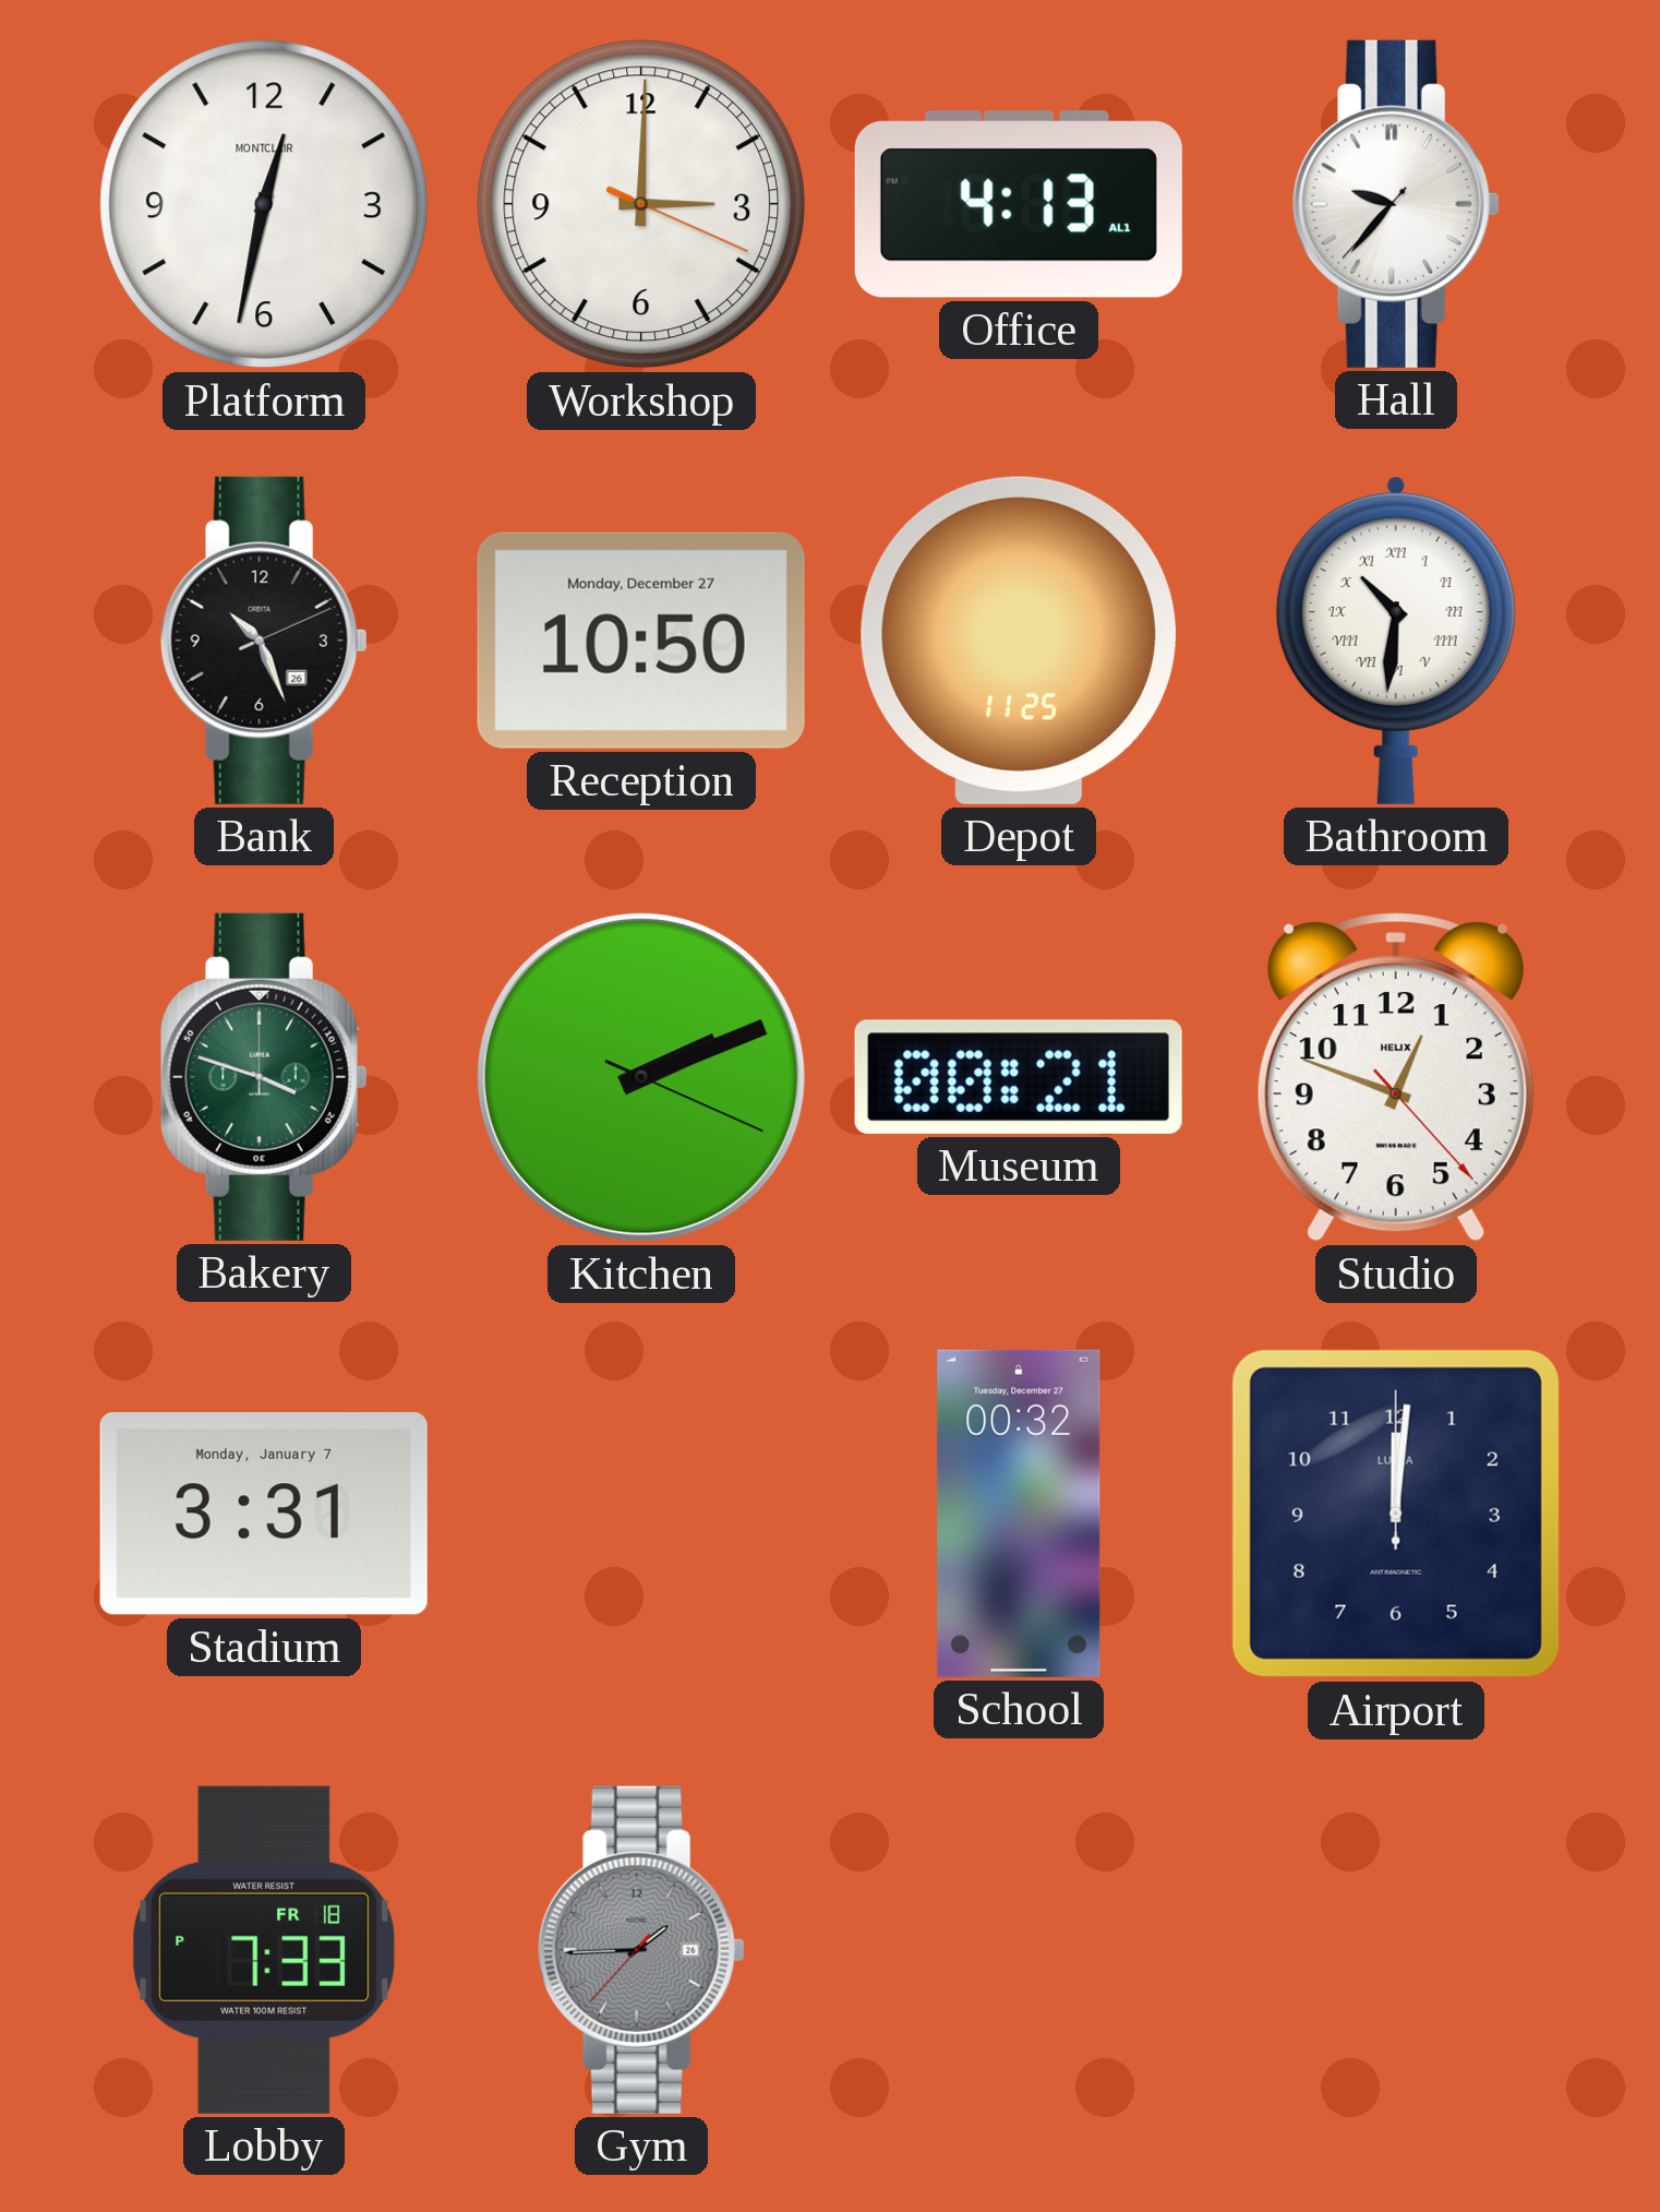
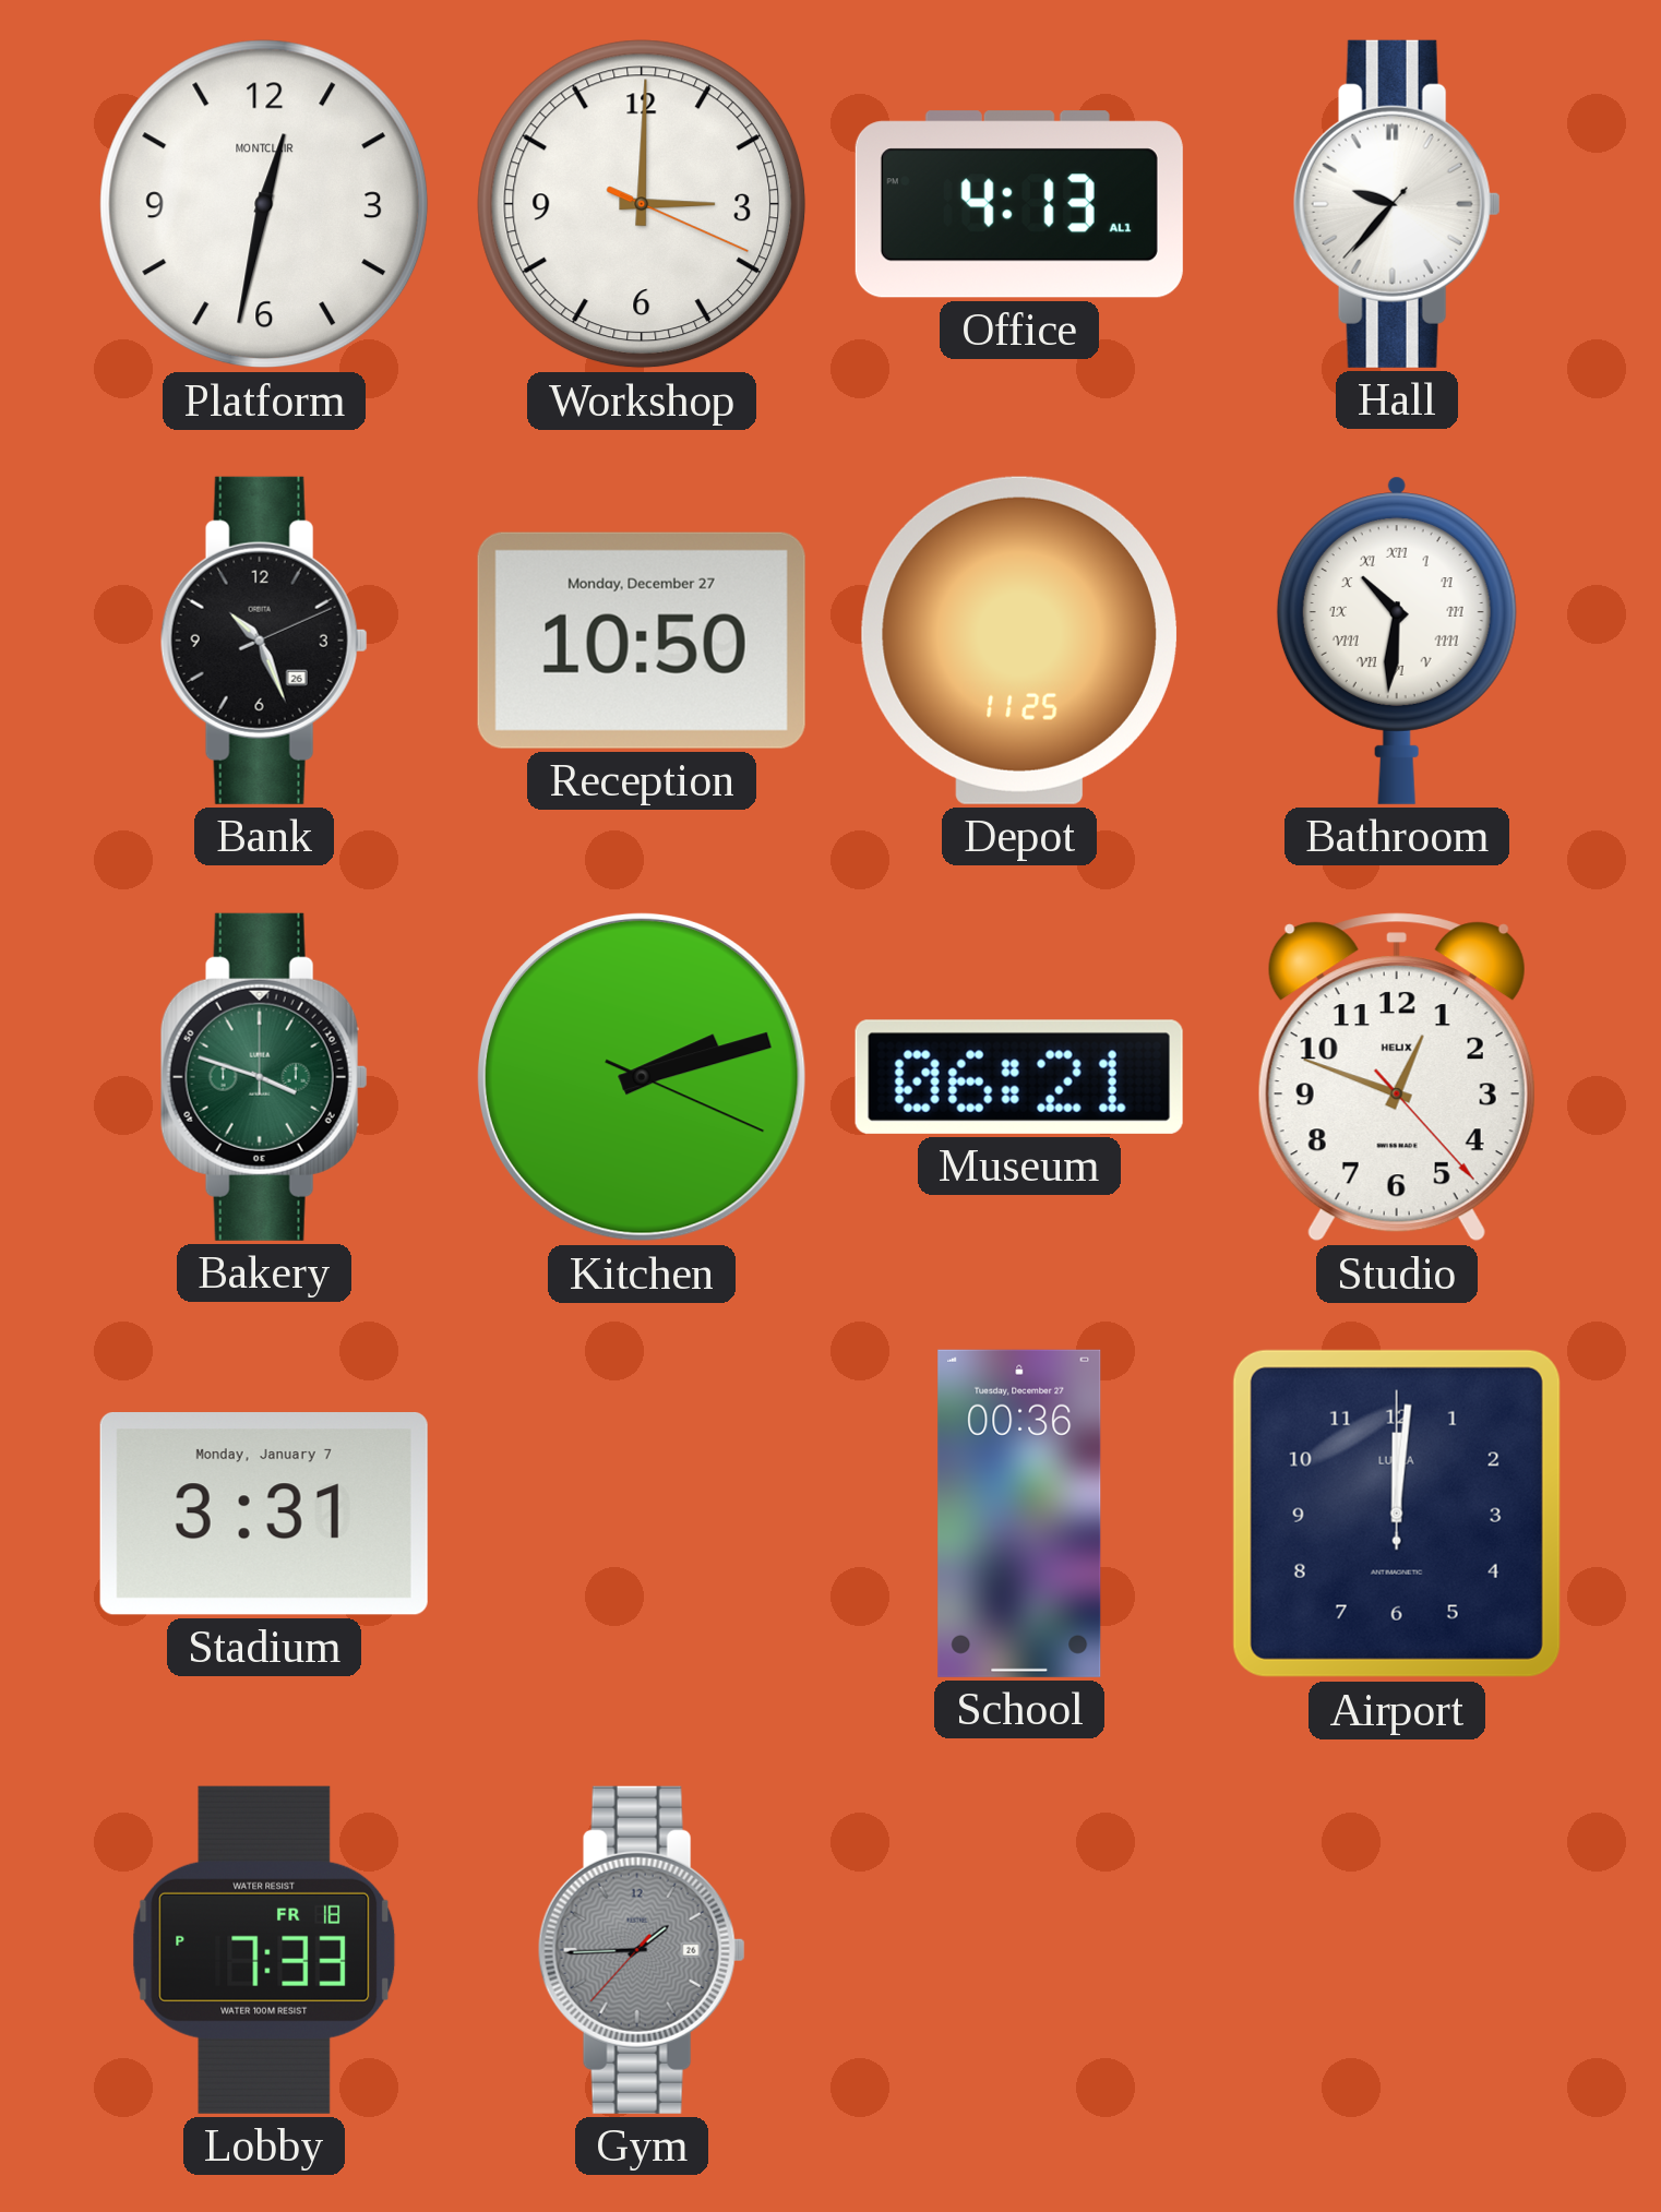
Kitchen: 2:11 -> 2:12 (642, 1077)
Museum: 00:21 -> 06:21 (1019, 1077)
School: 00:32 -> 00:36 (1019, 1514)
